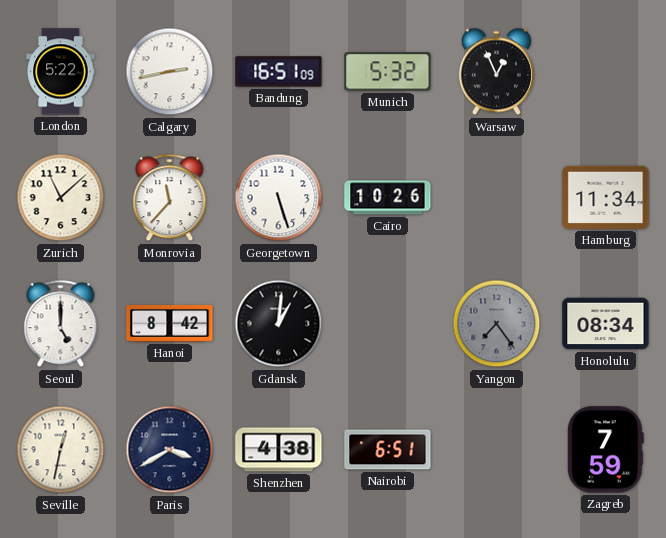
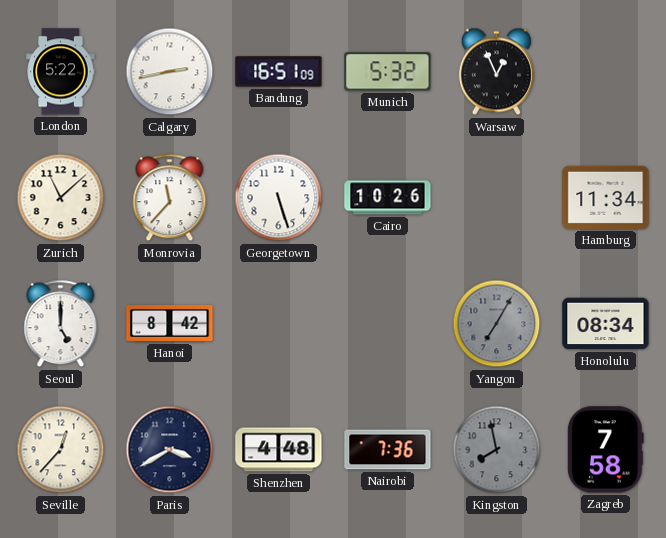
Gdansk: 1:01 -> none (279, 324)
Yangon: 7:24 -> 7:05 (497, 324)
Seville: 12:32 -> 12:37 (61, 450)
Shenzhen: 4:38 -> 4:48 (279, 450)
Nairobi: 6:51 -> 7:36 (388, 450)
Kingston: none -> 7:58 (497, 450)
Zagreb: 7:59 -> 7:58 (606, 450)
